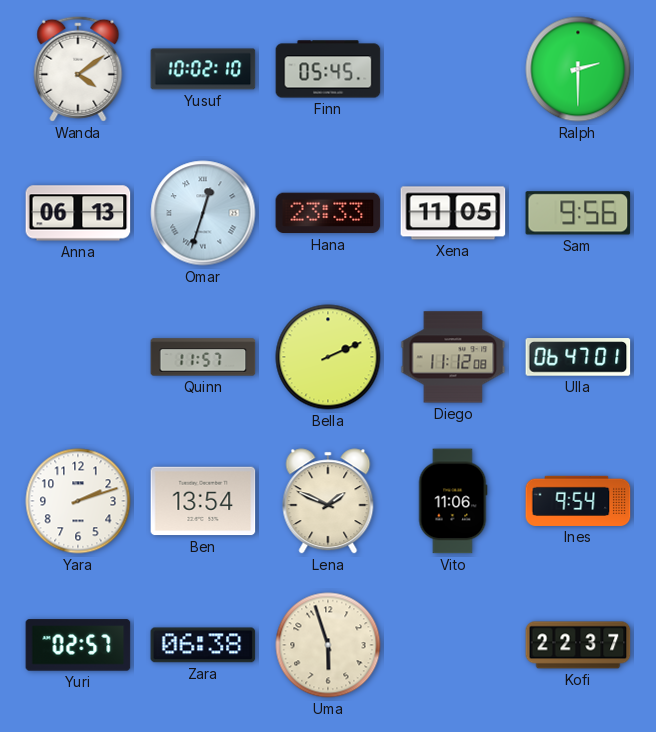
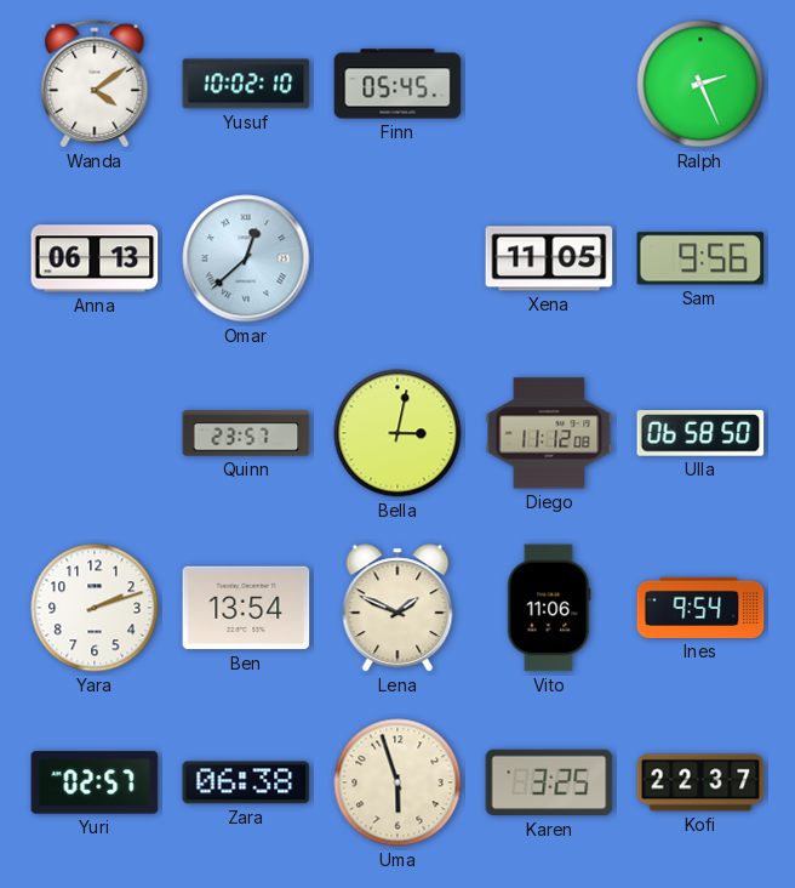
Ralph: 2:30 -> 2:26 (700, 84)
Omar: 12:33 -> 12:38 (246, 258)
Hana: 23:33 -> none (328, 213)
Quinn: 11:57 -> 23:57 (246, 433)
Bella: 2:11 -> 3:02 (397, 433)
Ulla: 06:47 -> 06:58 (700, 433)
Karen: none -> 3:25 (549, 782)
